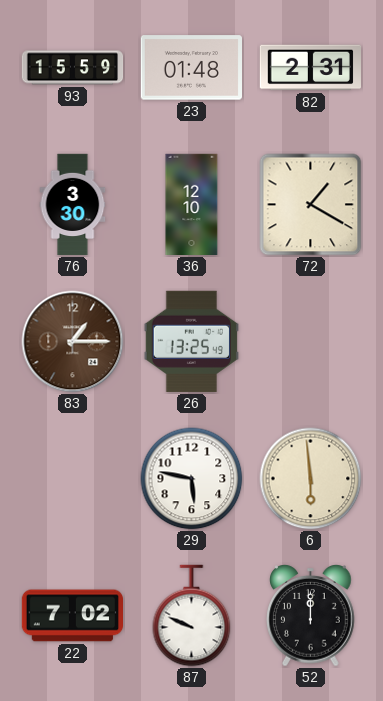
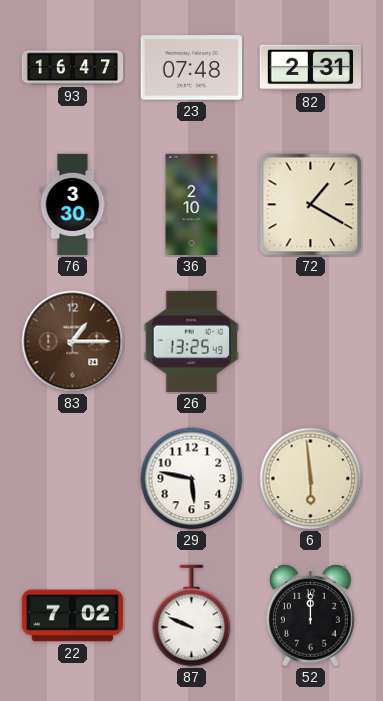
93: 15:59 -> 16:47 (73, 68)
23: 01:48 -> 07:48 (191, 68)
36: 12:10 -> 2:10 (192, 205)
